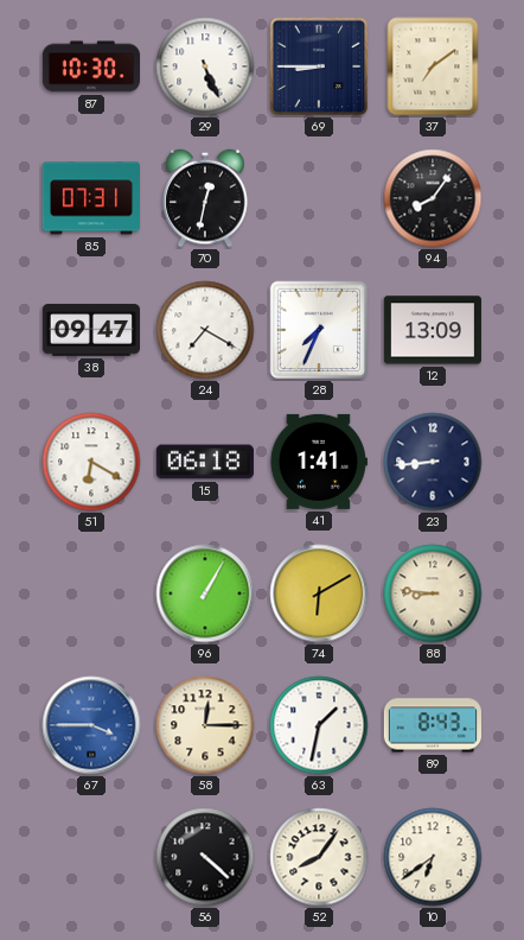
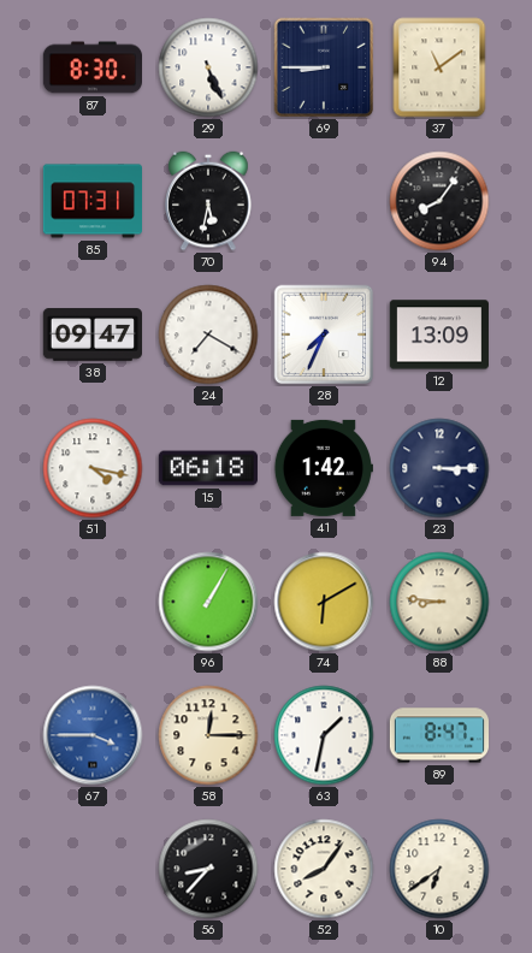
87: 10:30 -> 8:30 (91, 67)
37: 7:09 -> 11:09 (439, 67)
70: 12:32 -> 5:32 (208, 201)
51: 6:20 -> 4:17 (93, 468)
41: 1:41 -> 1:42 (323, 468)
23: 8:44 -> 3:15 (439, 468)
89: 8:43 -> 8:47 (438, 735)
56: 4:22 -> 8:37 (208, 869)
